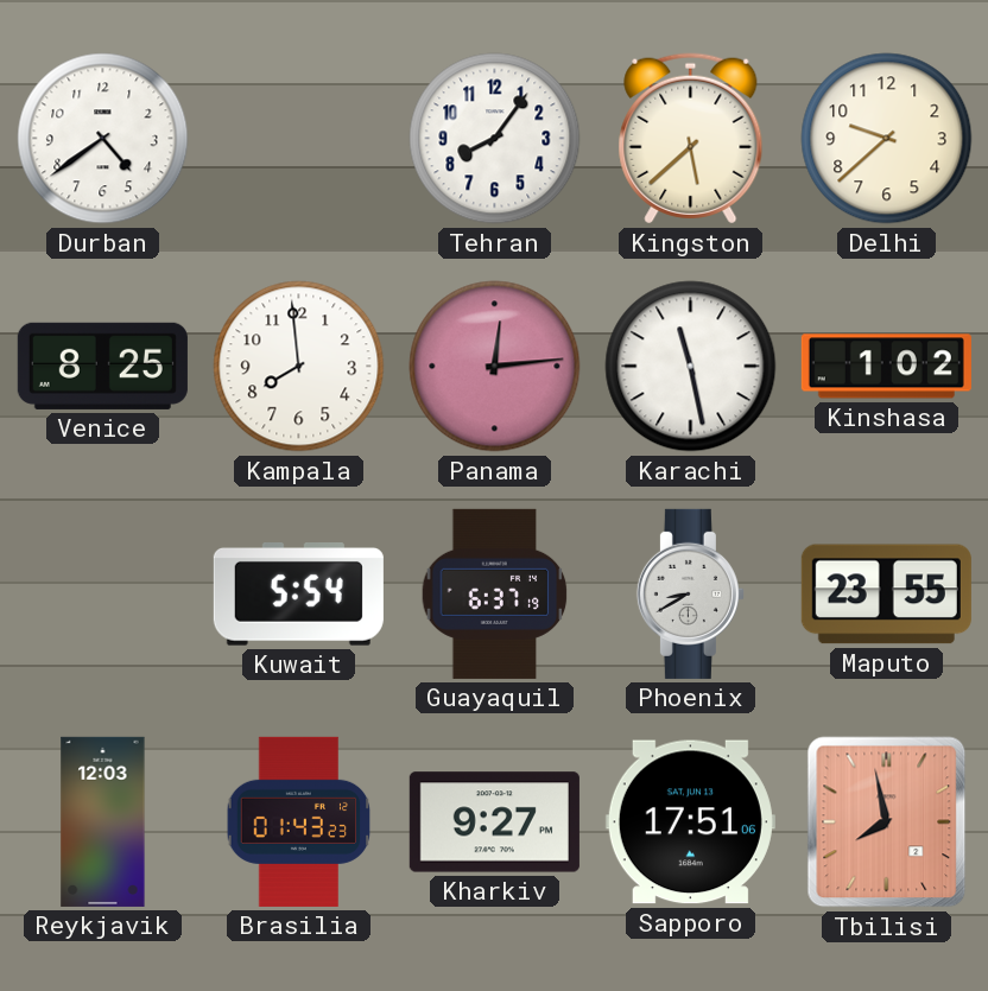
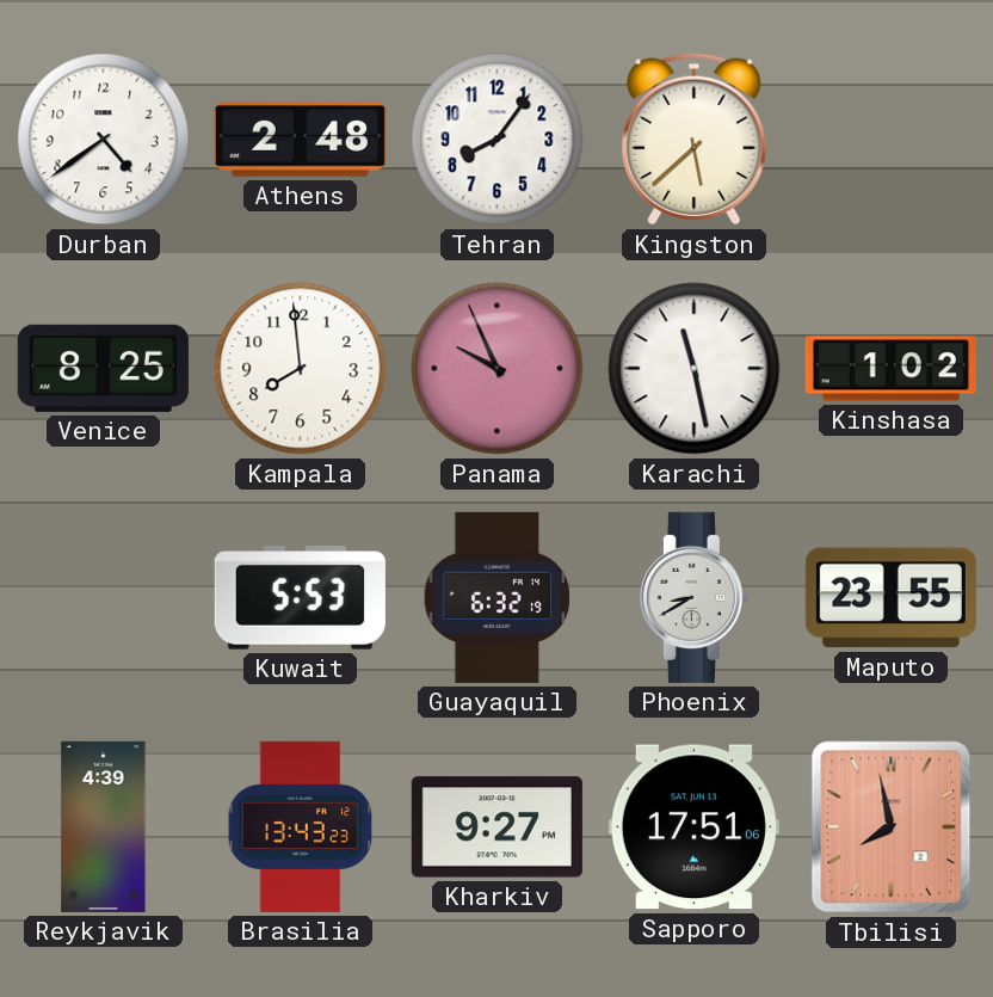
Athens: none -> 2:48 (300, 139)
Delhi: 9:38 -> none (887, 139)
Panama: 12:14 -> 9:56 (498, 369)
Kuwait: 5:54 -> 5:53 (300, 598)
Guayaquil: 6:37 -> 6:32 (498, 597)
Reykjavik: 12:03 -> 4:39 (104, 826)
Brasilia: 01:43 -> 13:43 (301, 826)
